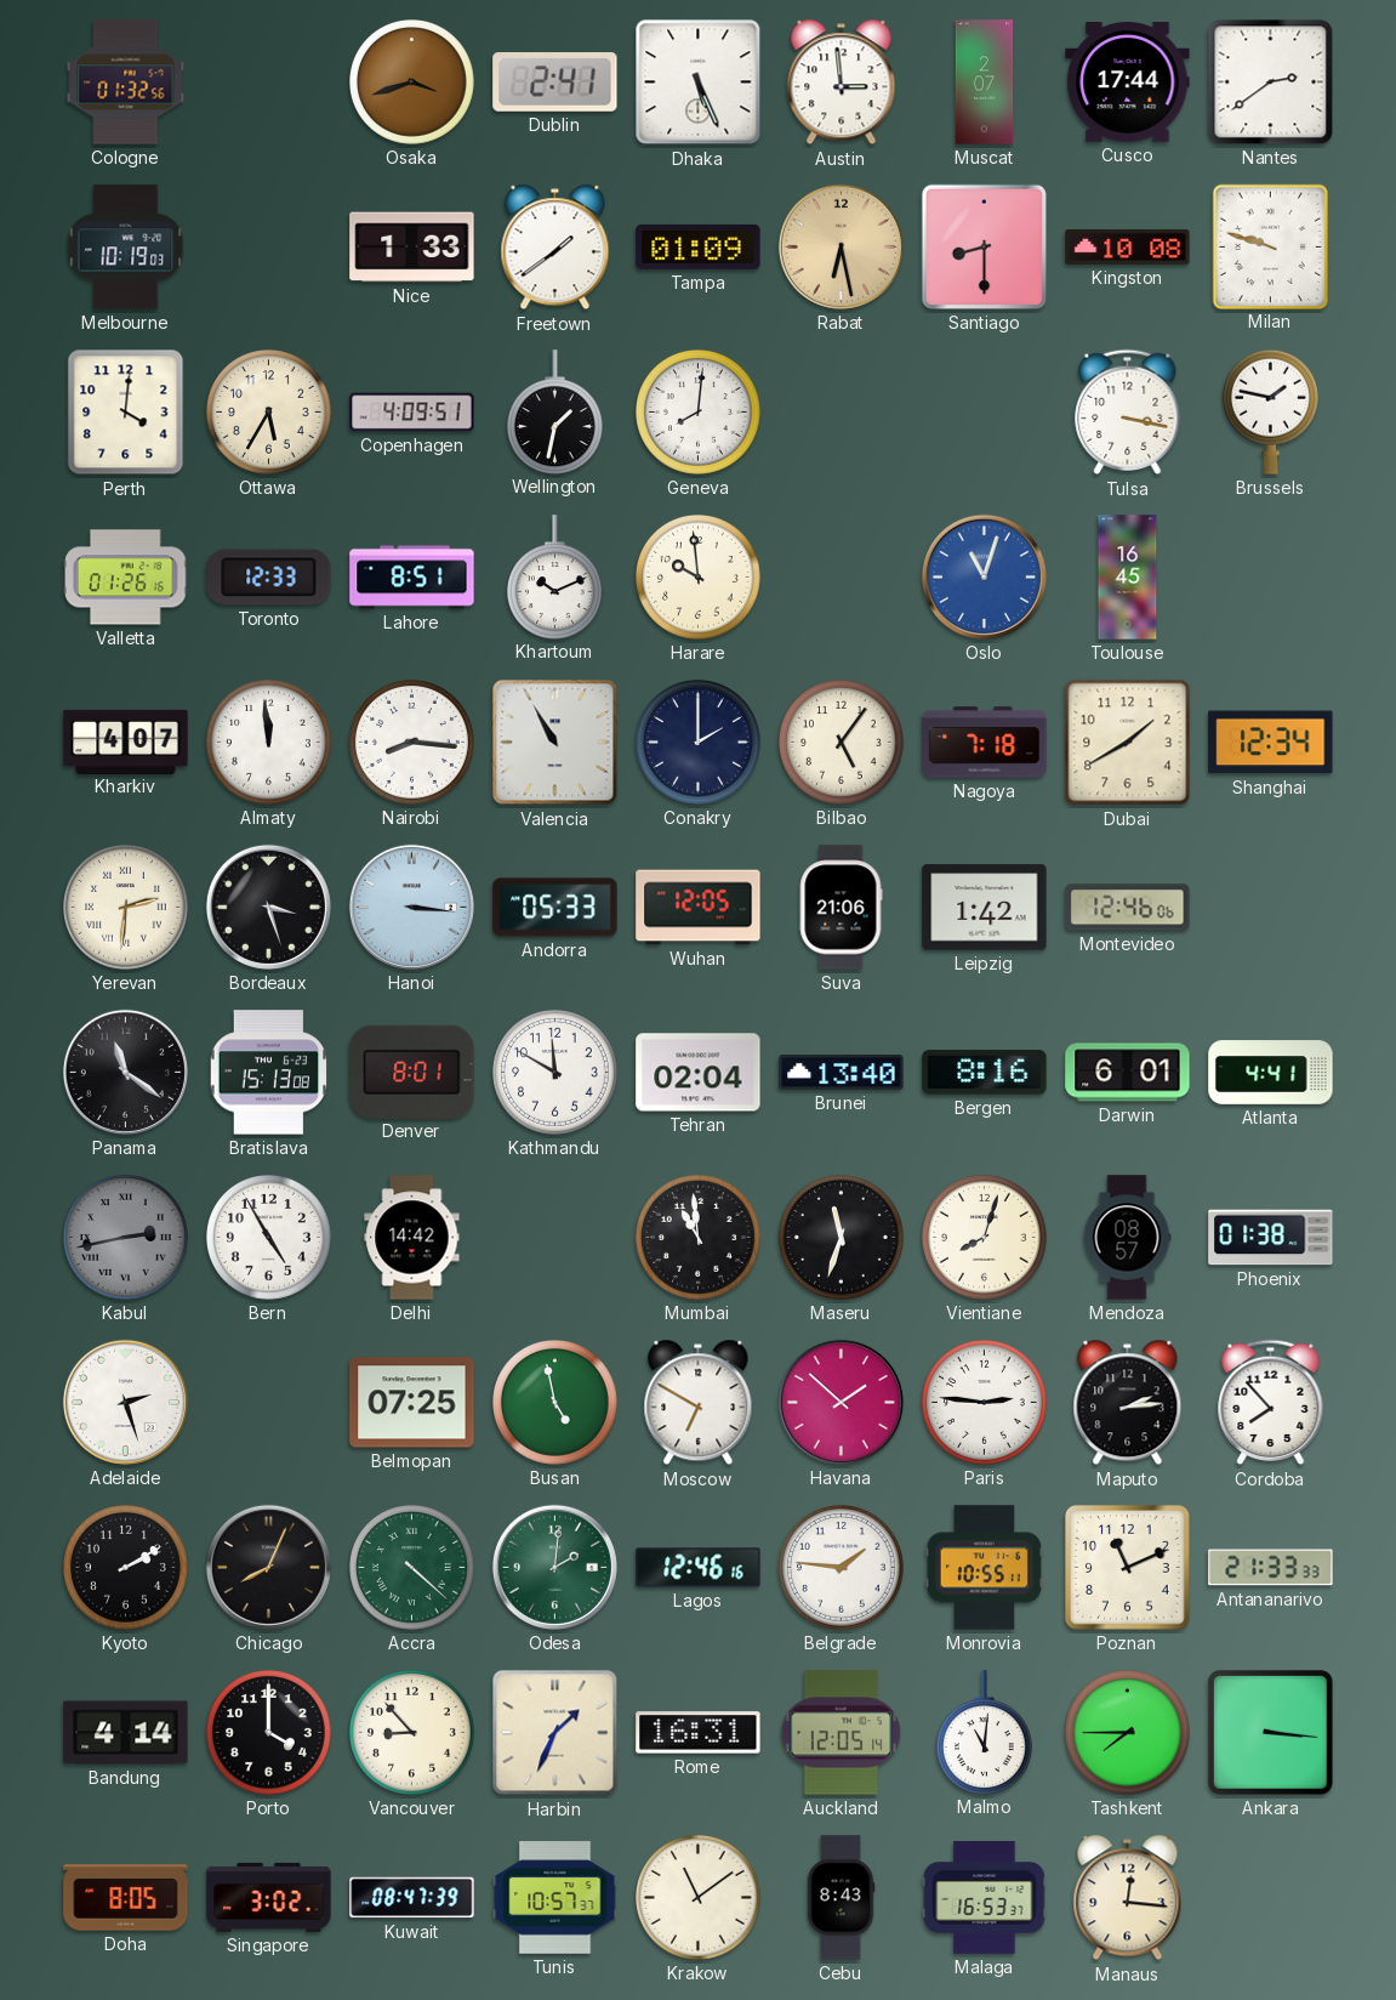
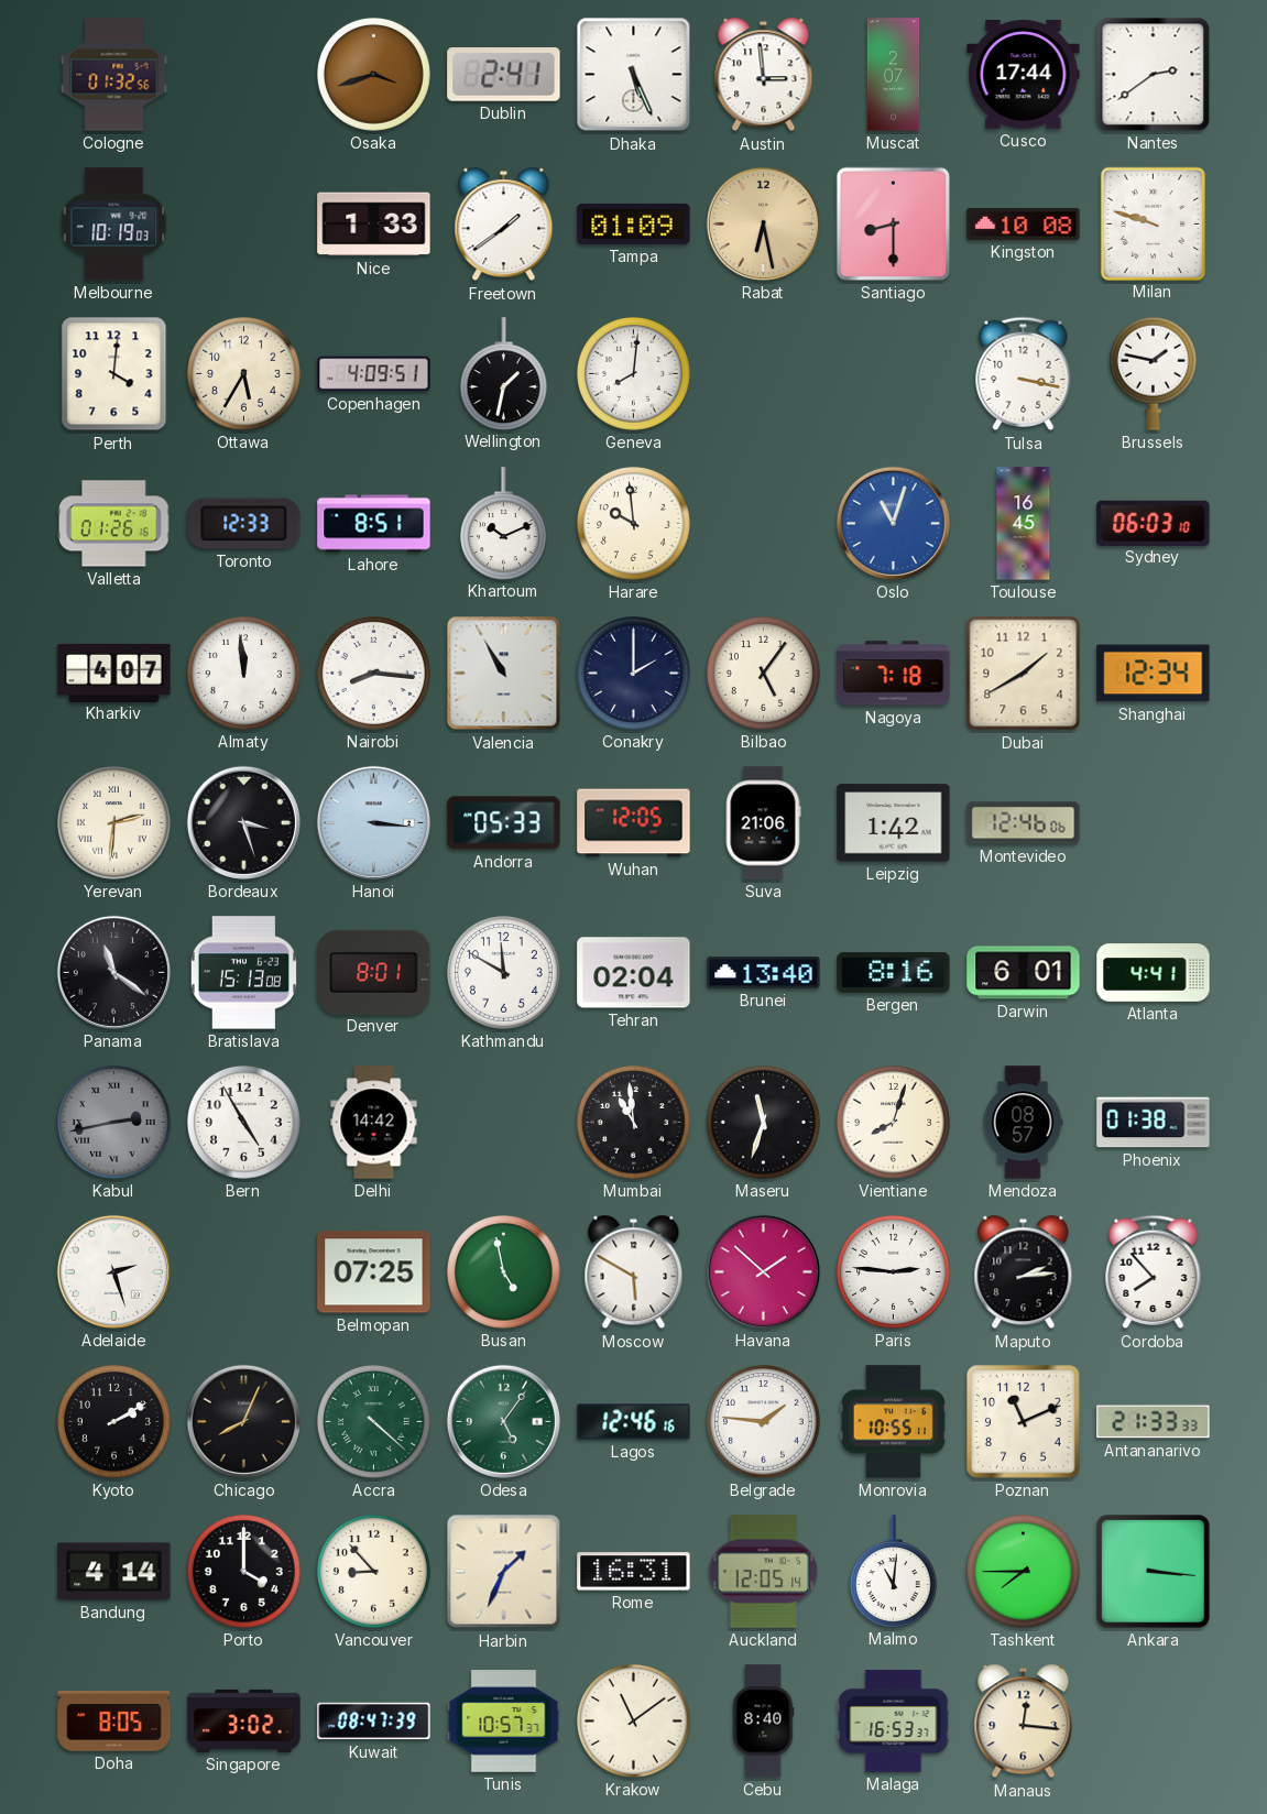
Sydney: none -> 06:03 (1154, 523)
Moscow: 6:50 -> 5:50 (634, 1272)
Odesa: 2:01 -> 5:06 (503, 1421)
Cebu: 8:43 -> 8:40 (763, 1722)
